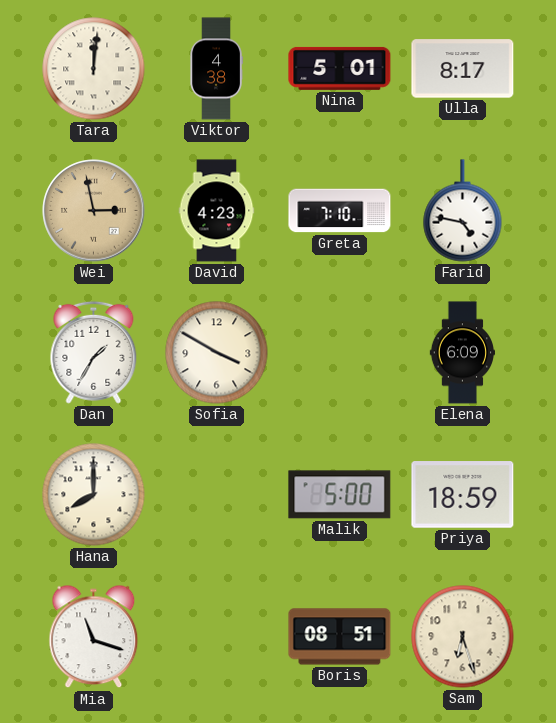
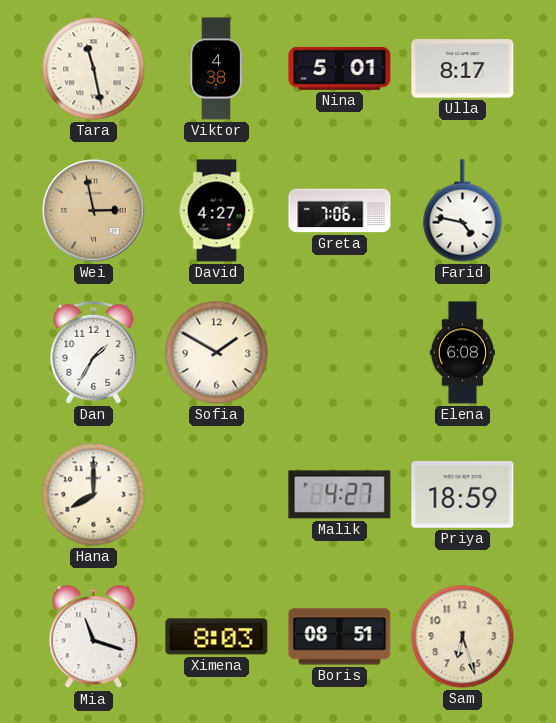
Tara: 12:01 -> 11:28 (94, 69)
David: 4:23 -> 4:27 (217, 211)
Greta: 7:10 -> 7:06 (340, 211)
Sofia: 3:50 -> 1:50 (217, 353)
Elena: 6:09 -> 6:08 (462, 353)
Malik: 5:00 -> 4:27 (340, 495)
Ximena: none -> 8:03 (217, 637)
